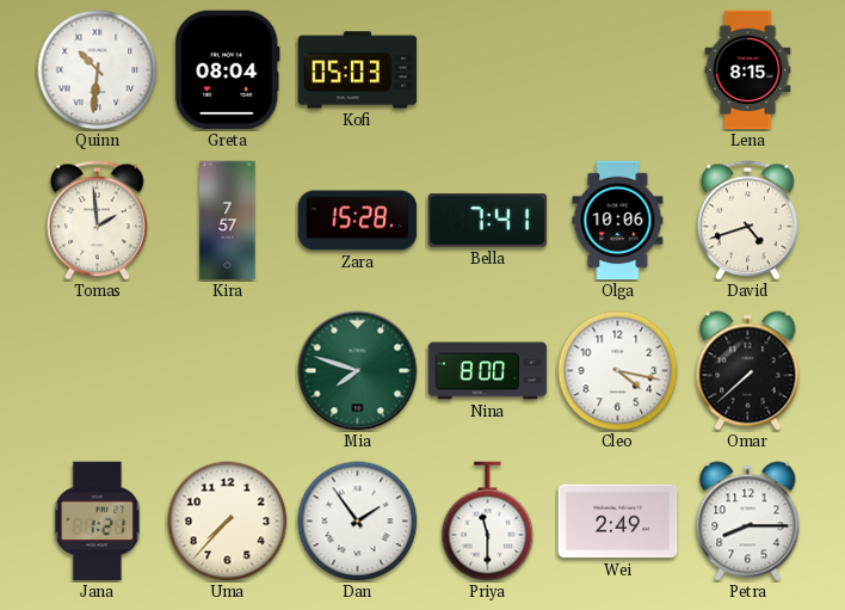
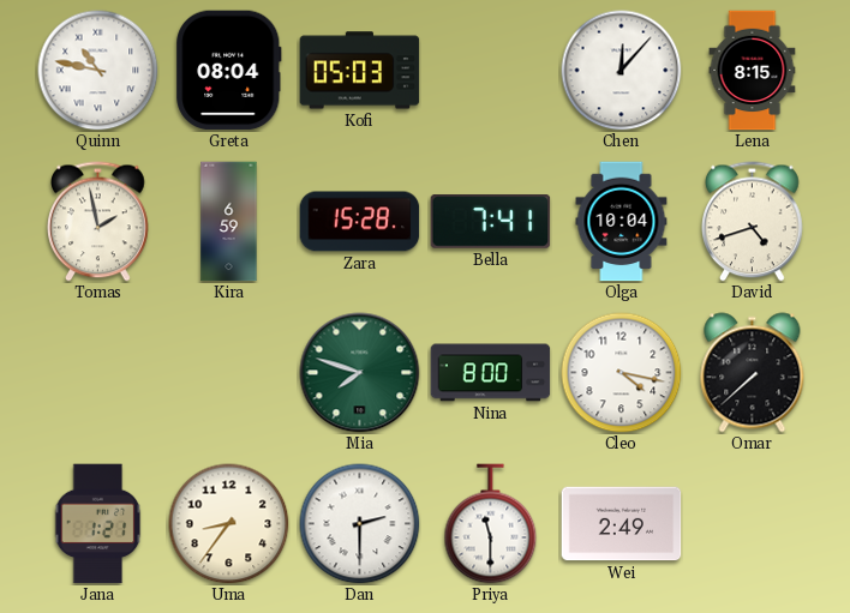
Quinn: 10:31 -> 10:47 (98, 71)
Chen: none -> 12:07 (622, 71)
Tomas: 1:59 -> 1:58 (98, 222)
Kira: 7:57 -> 6:59 (229, 222)
Olga: 10:06 -> 10:04 (622, 222)
Uma: 7:37 -> 8:36 (229, 524)
Dan: 1:54 -> 2:30 (360, 524)
Petra: 8:15 -> none (748, 522)
